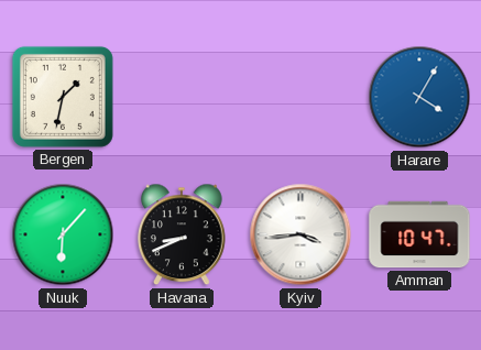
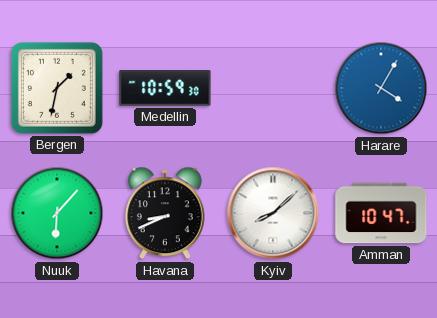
Medellin: none -> 10:59 (165, 88)
Kyiv: 3:44 -> 8:08 (273, 213)
